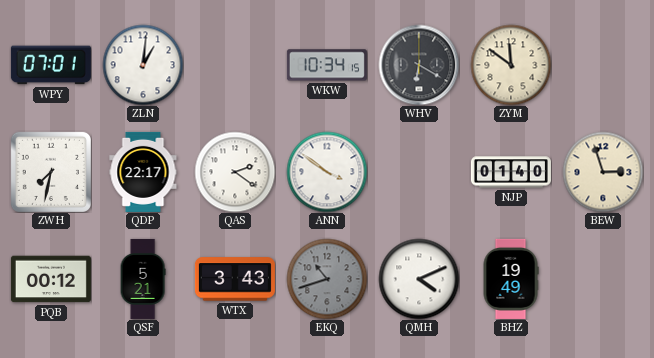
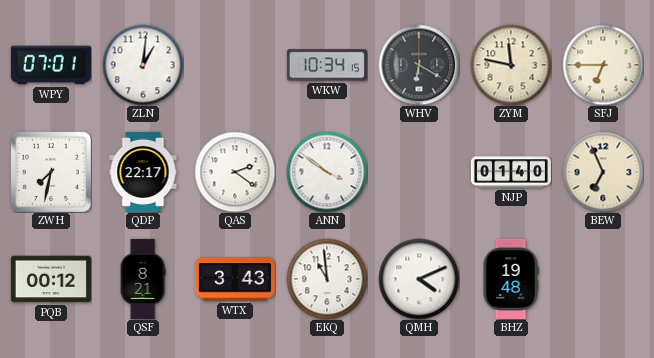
ZYM: 11:51 -> 11:47 (511, 65)
SFJ: none -> 6:45 (603, 65)
BEW: 2:57 -> 6:56 (603, 172)
QSF: 5:21 -> 8:21 (143, 279)
EKQ: 10:42 -> 10:59 (327, 279)
EKQ dial: grey -> white (327, 279)
BHZ: 19:49 -> 19:48 (511, 279)
